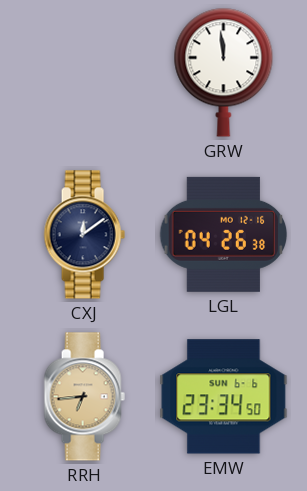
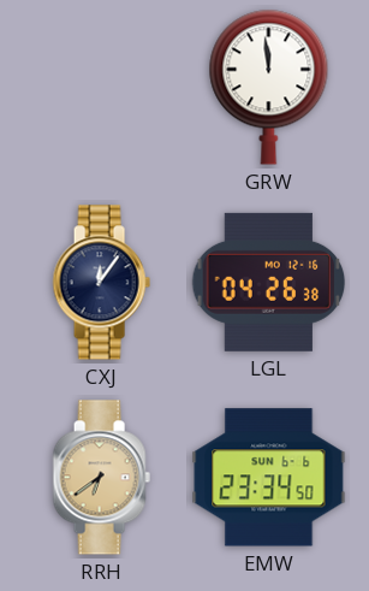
CXJ: 12:09 -> 12:06 (101, 283)
RRH: 6:44 -> 6:39 (101, 478)
